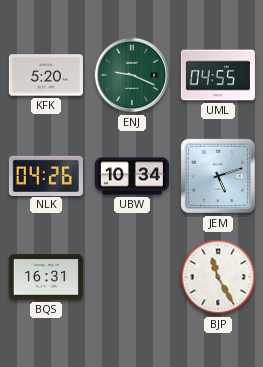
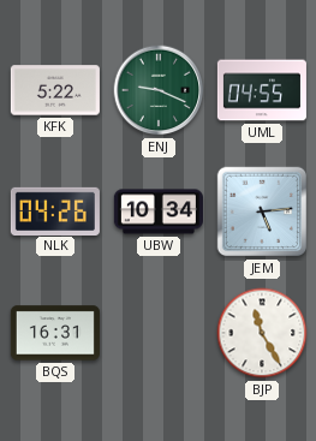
KFK: 5:20 -> 5:22 (55, 90)
JEM: 5:12 -> 5:14 (262, 211)
